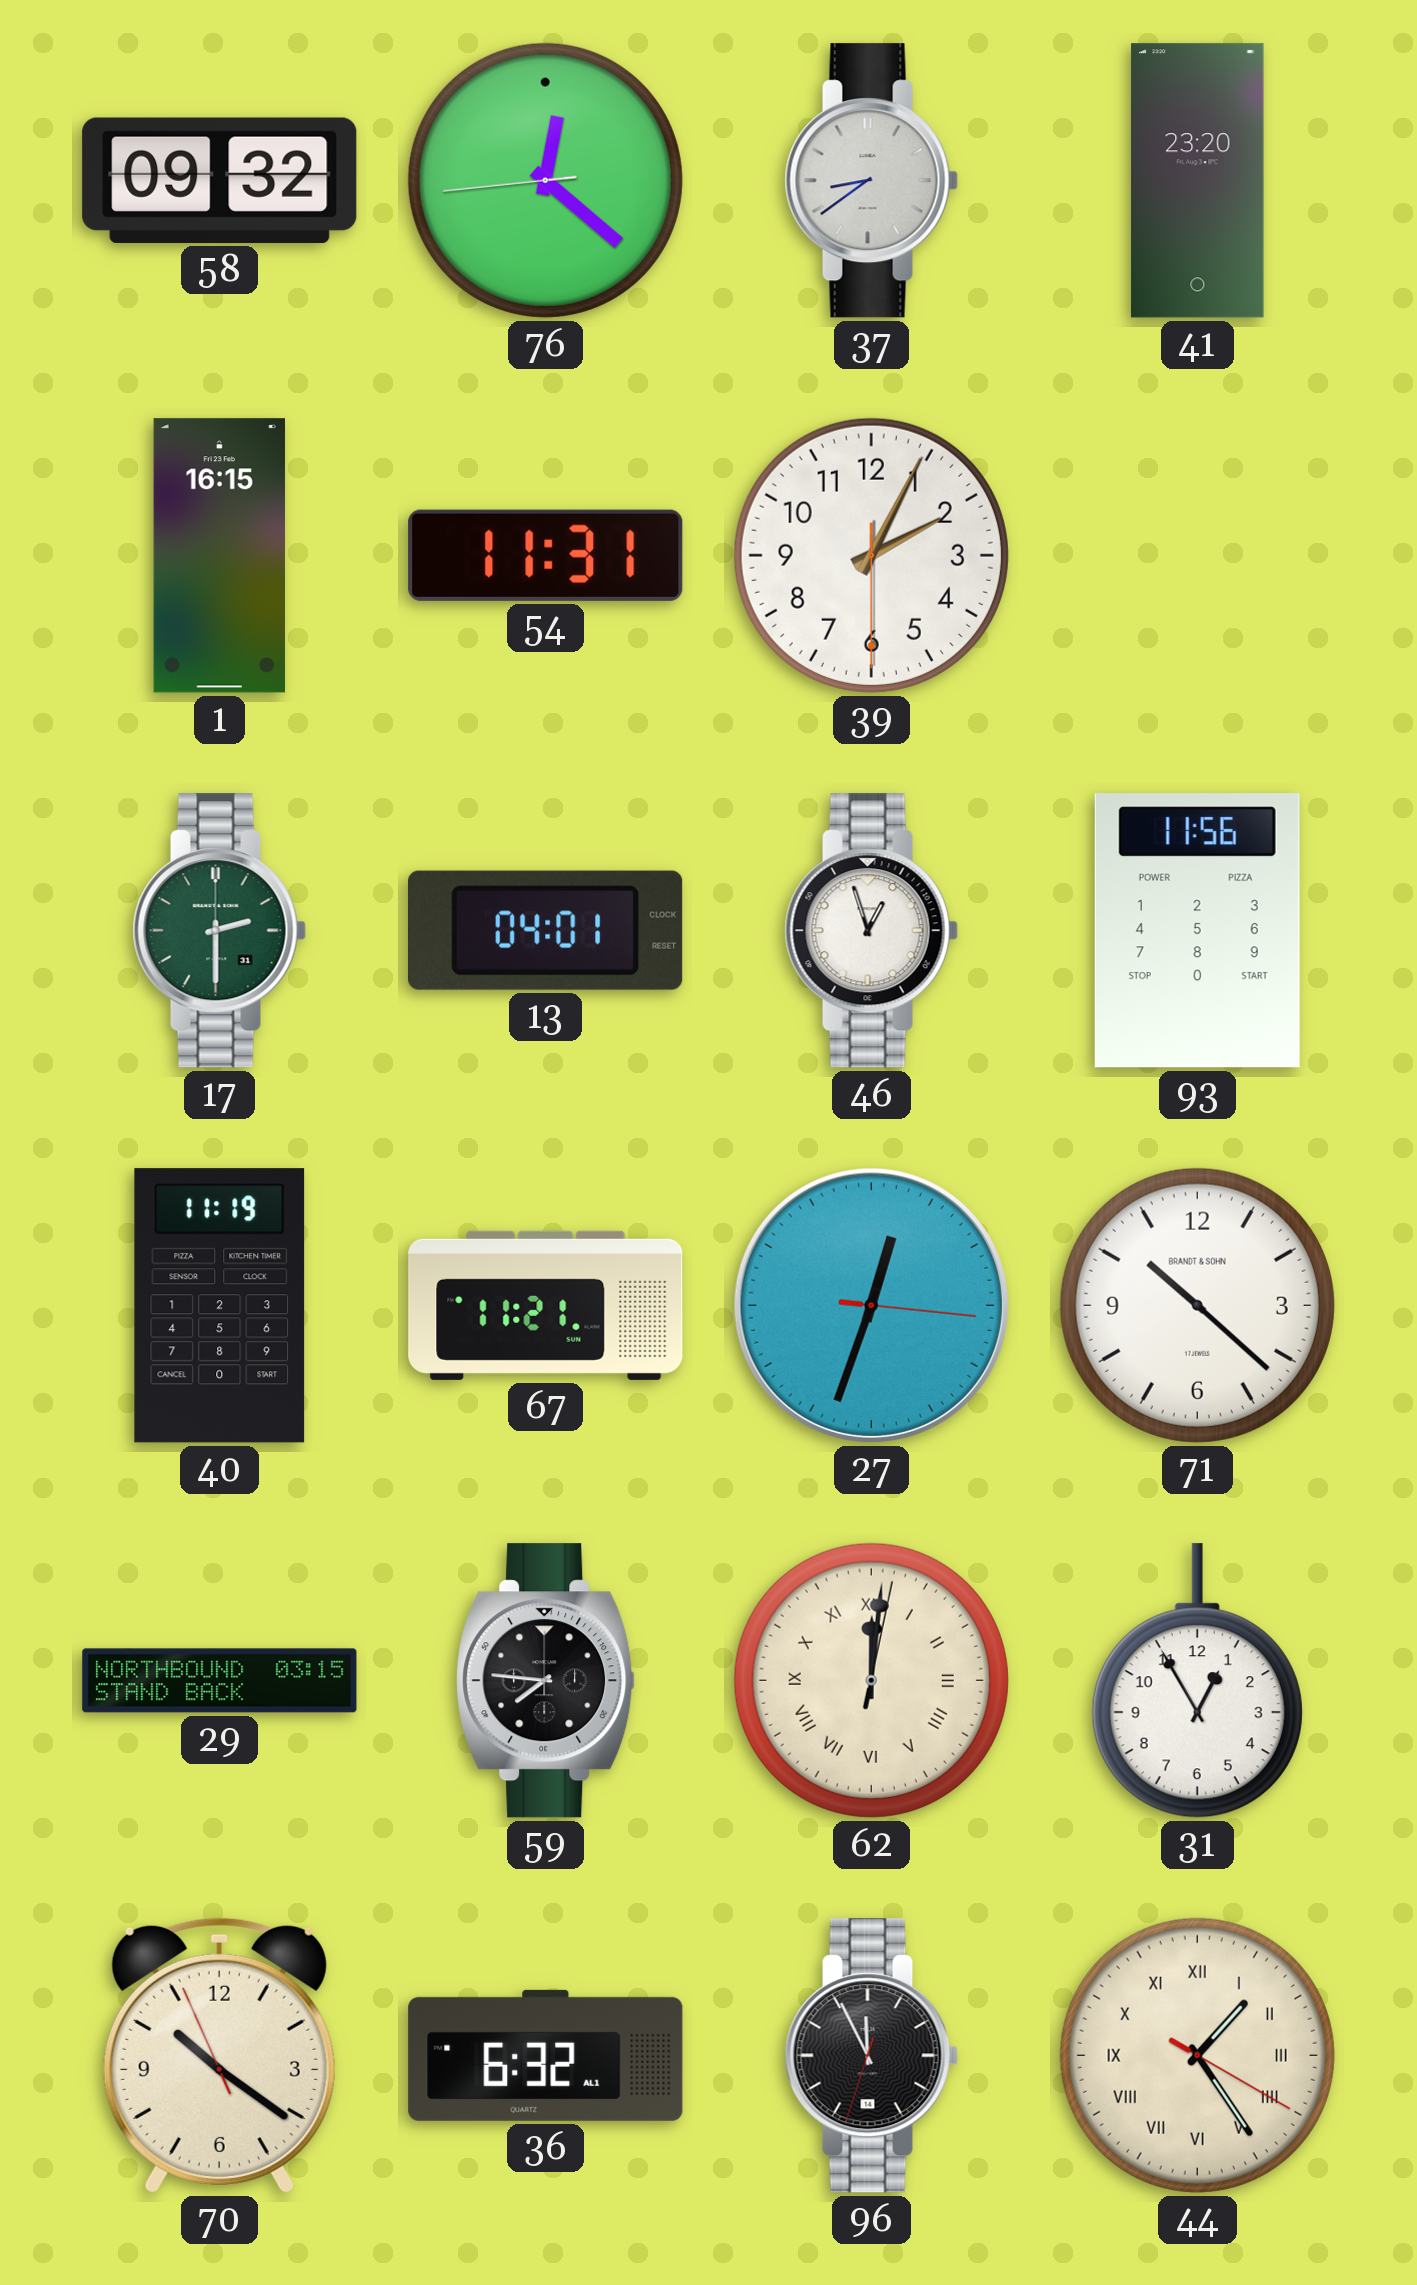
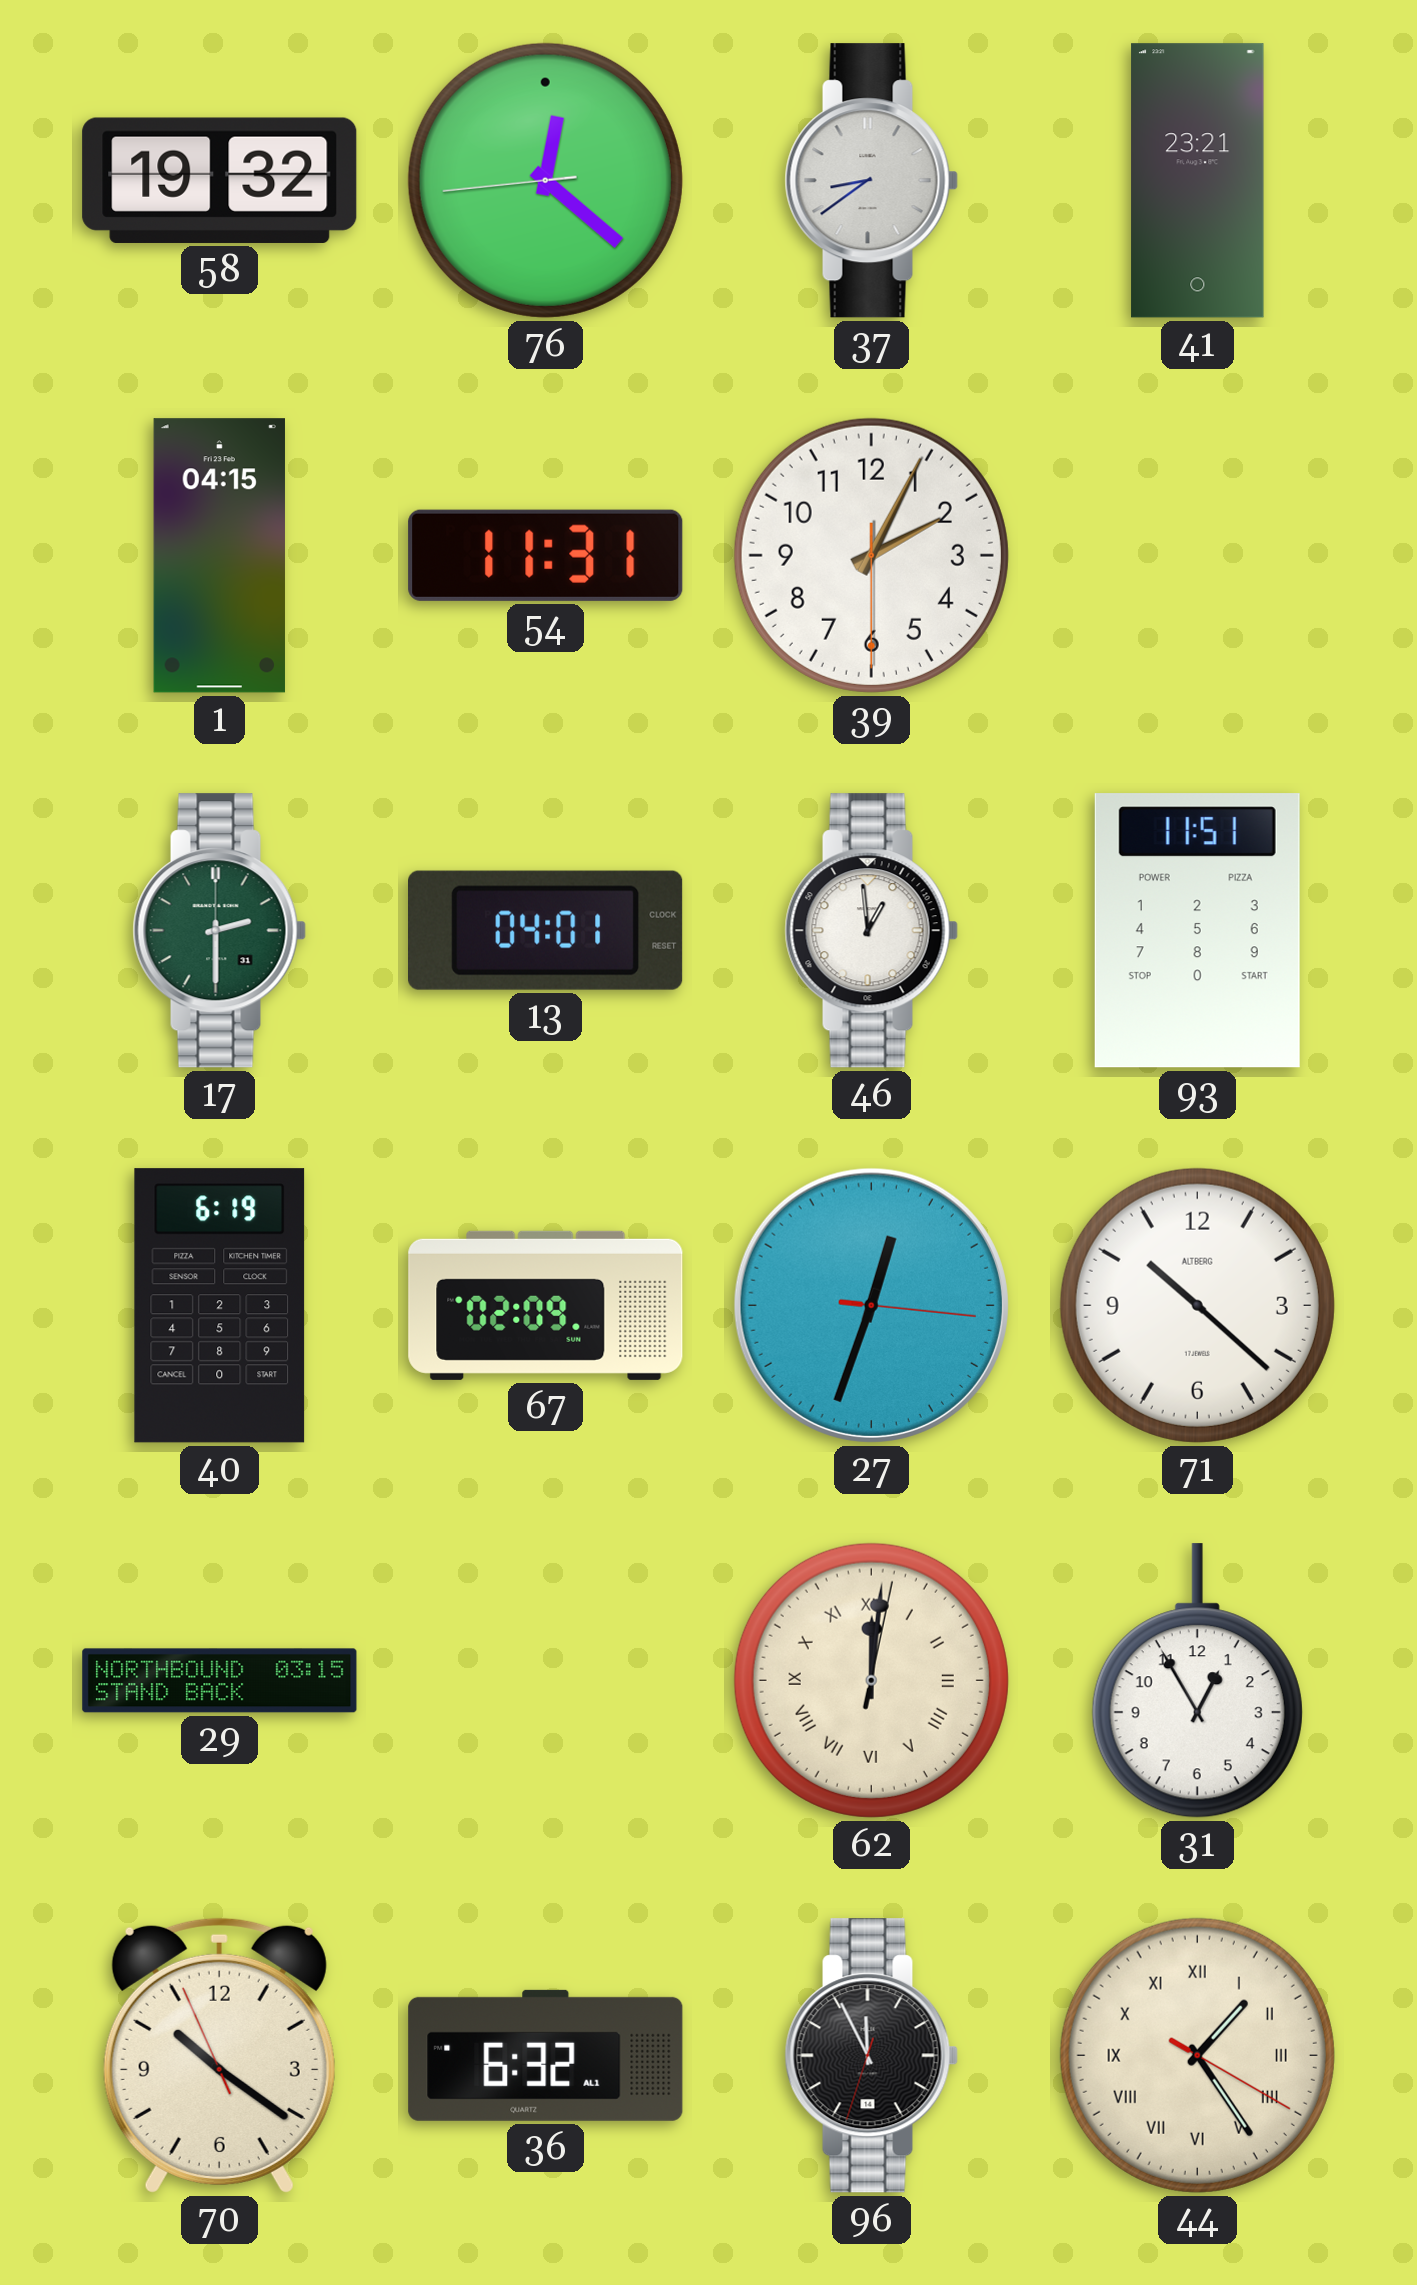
58: 09:32 -> 19:32 (220, 180)
41: 23:20 -> 23:21 (1198, 181)
1: 16:15 -> 04:15 (219, 556)
46: 12:57 -> 12:59 (871, 931)
93: 11:56 -> 11:51 (1197, 931)
40: 11:19 -> 6:19 (220, 1306)
67: 11:21 -> 02:09 (546, 1305)
71 brand: BRANDT & SOHN -> ALTBERG (1197, 1305)
59: 7:46 -> none (546, 1681)
